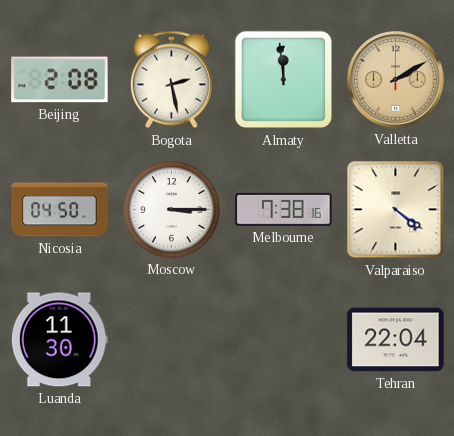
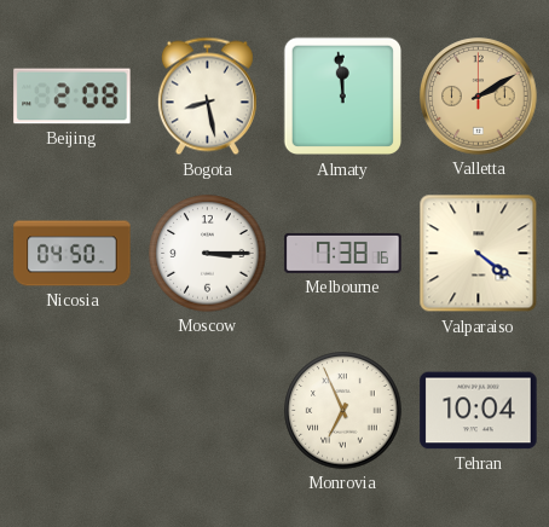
Bogota: 2:28 -> 8:28 (207, 97)
Luanda: 11:30 -> none (59, 340)
Monrovia: none -> 6:56 (343, 411)
Tehran: 22:04 -> 10:04 (479, 411)
